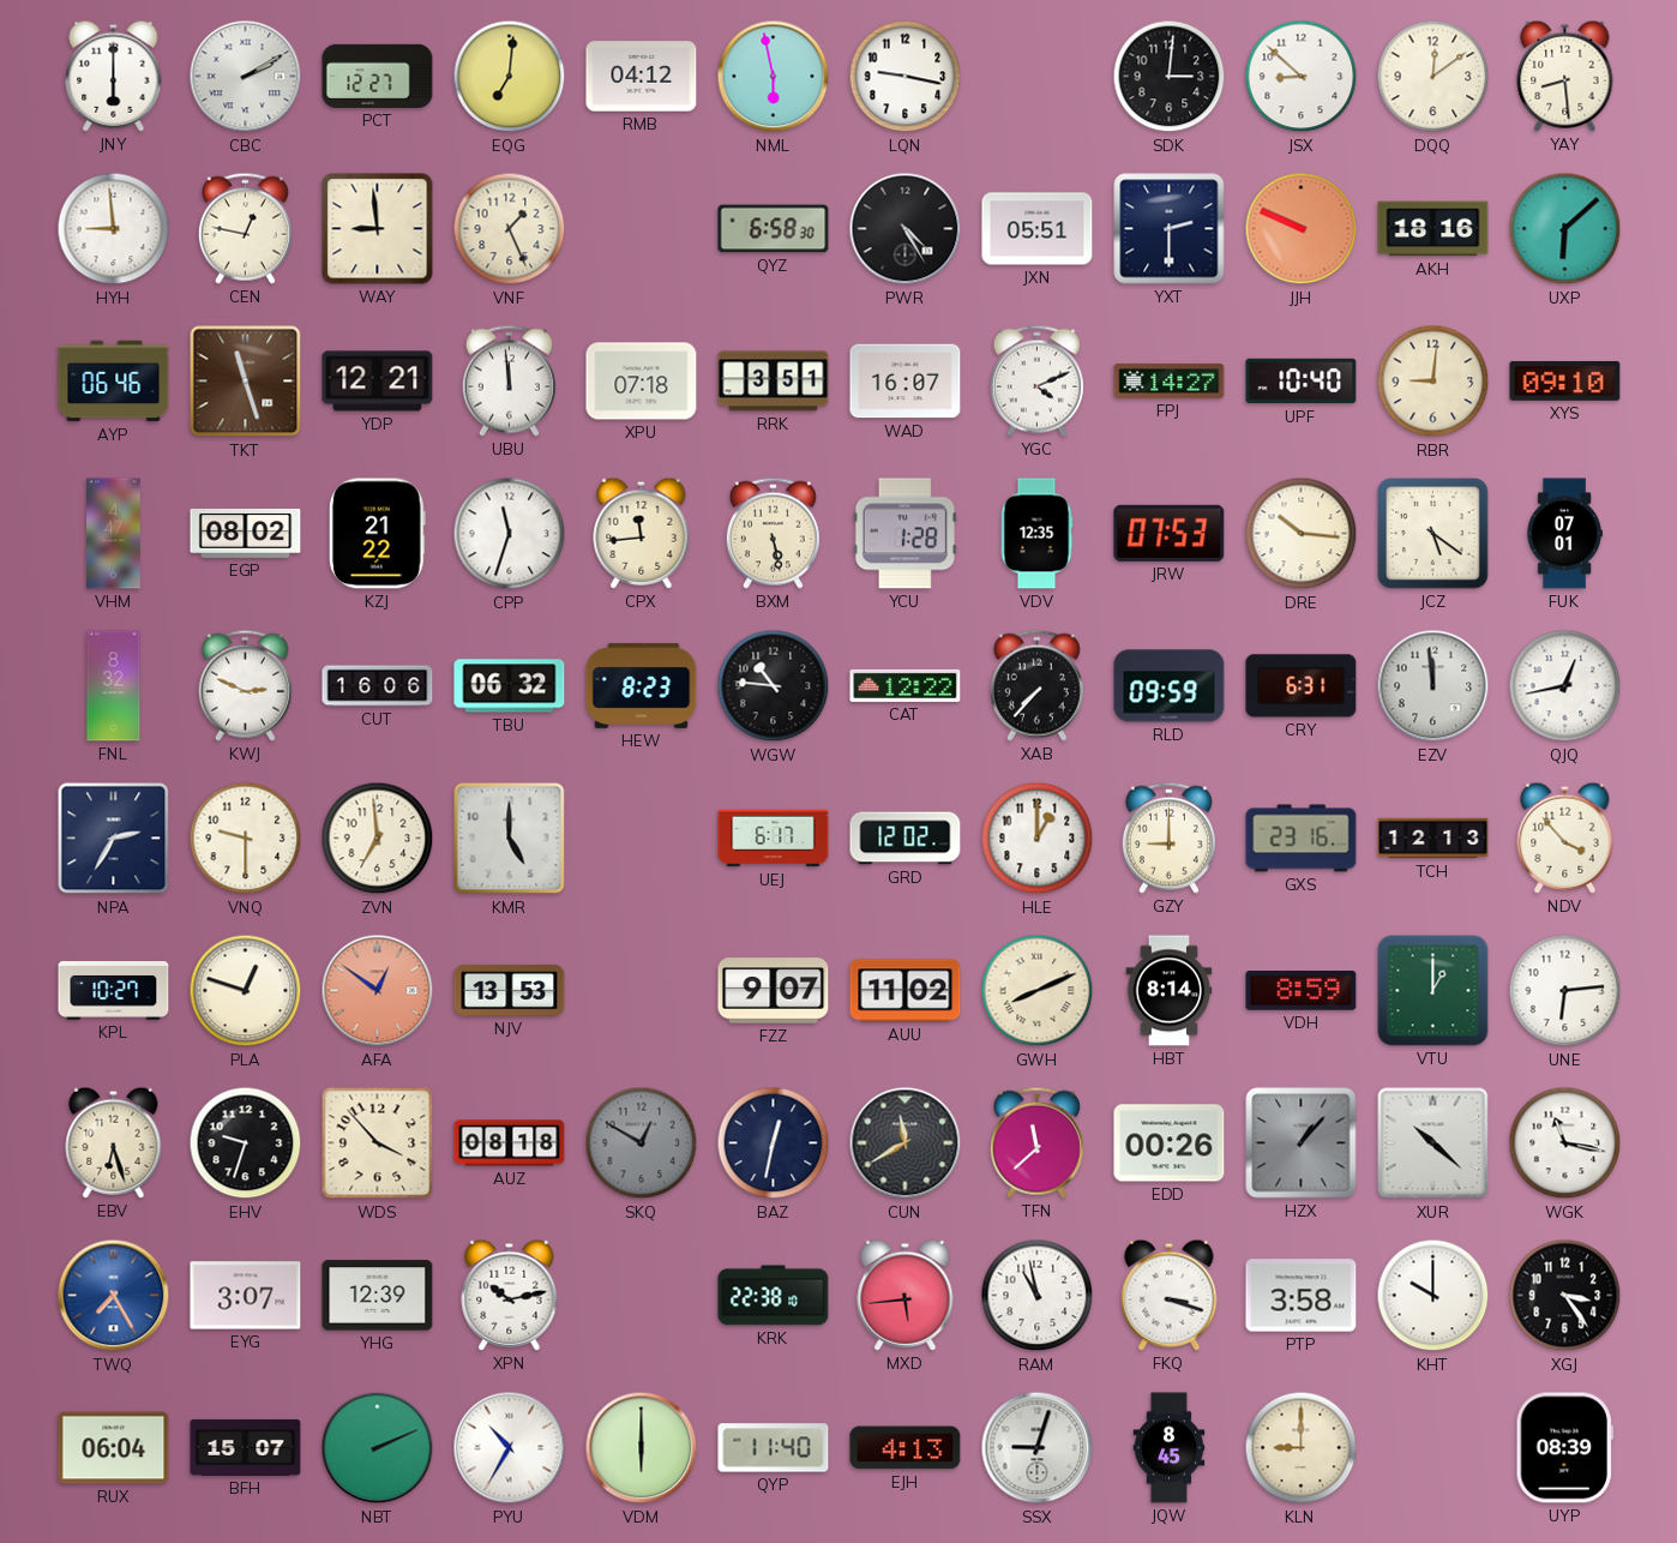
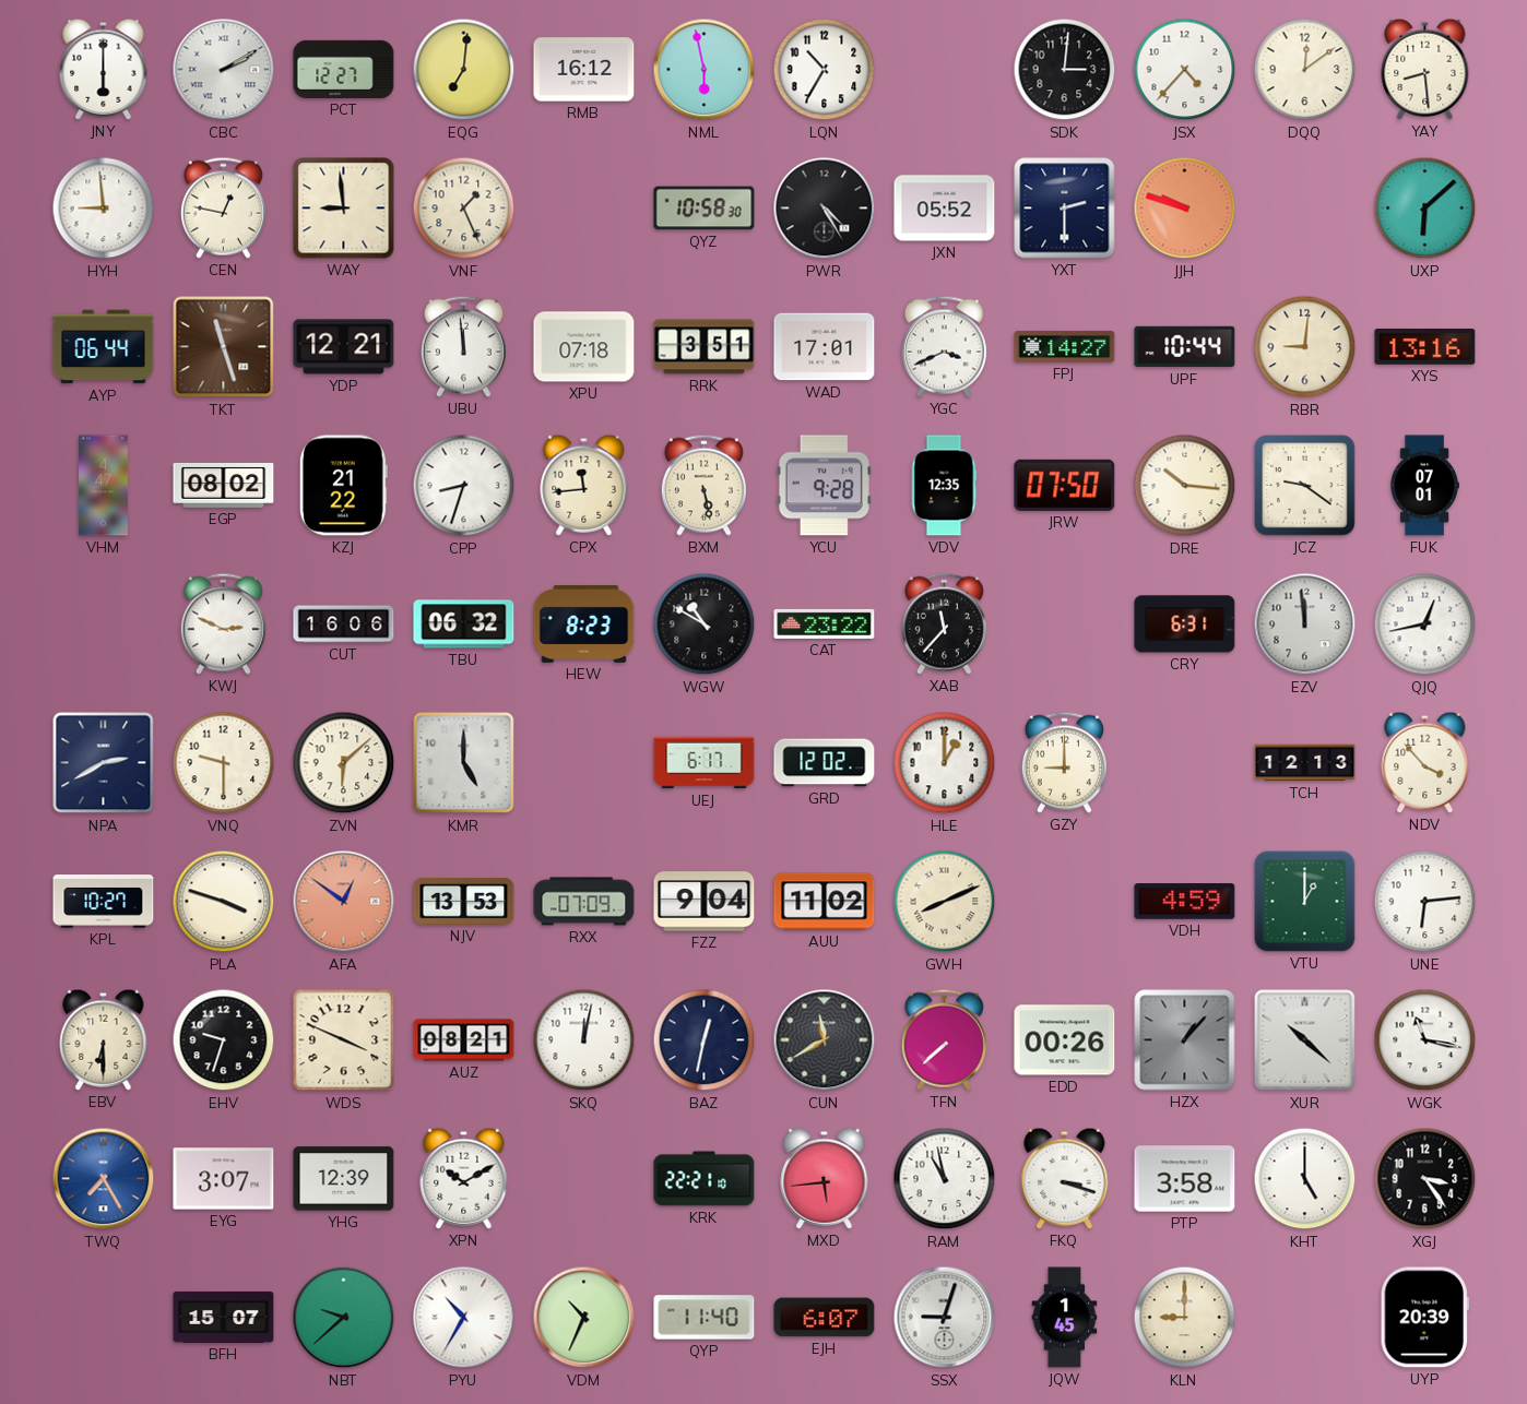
RMB: 04:12 -> 16:12 (584, 70)
LQN: 9:17 -> 10:35 (825, 70)
JSX: 8:52 -> 4:37 (1185, 70)
QYZ: 6:58 -> 10:58 (705, 209)
JXN: 05:51 -> 05:52 (945, 209)
JJH: 9:49 -> 9:48 (1185, 209)
AKH: 18:16 -> none (1433, 229)
AYP: 06:46 -> 06:44 (104, 347)
WAD: 16:07 -> 17:01 (825, 347)
YGC: 4:11 -> 3:41 (944, 346)
UPF: 10:40 -> 10:44 (1185, 347)
XYS: 09:10 -> 13:16 (1425, 347)
CPP: 11:33 -> 8:33 (464, 486)
YCU: 1:28 -> 9:28 (824, 486)
JRW: 07:53 -> 07:50 (1065, 485)
JCZ: 5:21 -> 9:21 (1305, 486)
FNL: 8:32 -> none (114, 686)
WGW: 10:46 -> 10:50 (705, 624)
CAT: 12:22 -> 23:22 (825, 623)
XAB: 7:37 -> 11:37 (944, 623)
RLD: 09:59 -> none (1170, 686)
NPA: 2:35 -> 2:40 (104, 763)
ZVN: 6:59 -> 6:08 (344, 763)
GXS: 23:16 -> none (1302, 839)
PLA: 12:48 -> 3:48 (224, 902)
RXX: none -> 07:09 (584, 902)
FZZ: 9:07 -> 9:04 (705, 902)
HBT: 8:14 -> none (1170, 991)
VDH: 8:59 -> 4:59 (1185, 902)
EBV: 6:27 -> 6:30 (104, 1039)
WDS: 3:53 -> 3:49 (344, 1040)
AUZ: 08:18 -> 08:21 (464, 1040)
SKQ: 12:50 -> 12:02 (584, 1040)
SKQ dial: grey -> white (584, 1040)
TFN: 11:38 -> 7:38 (944, 1039)
XPN: 10:13 -> 10:10 (464, 1178)
KRK: 22:38 -> 22:21 (705, 1179)
KHT: 10:00 -> 5:00 (1305, 1179)
RUX: 06:04 -> none (114, 1448)
NBT: 2:11 -> 9:38 (344, 1318)
VDM: 6:00 -> 10:34 (584, 1318)
EJH: 4:13 -> 6:07 (825, 1318)
JQW: 8:45 -> 1:45 (1065, 1318)
UYP: 08:39 -> 20:39 (1424, 1318)
